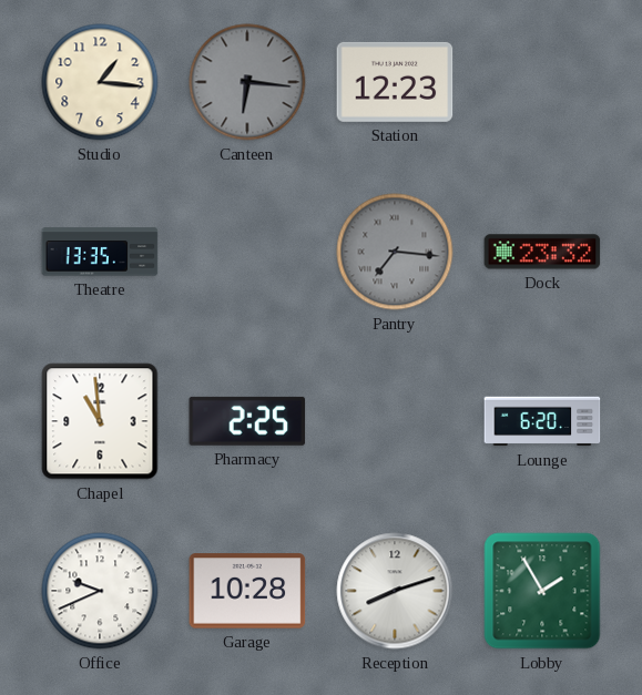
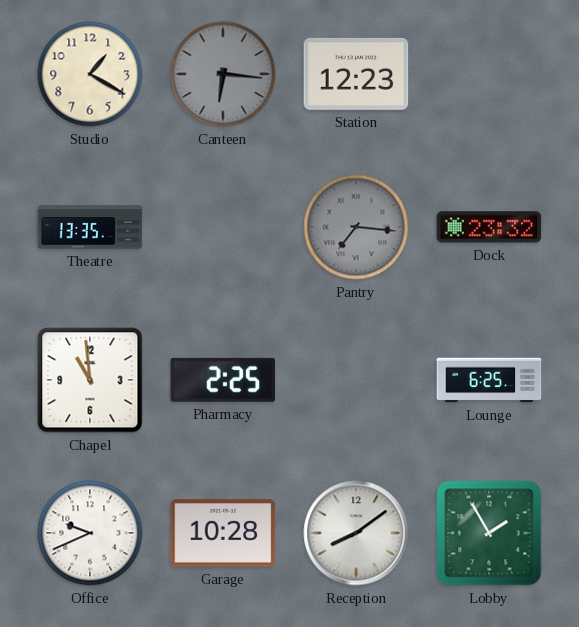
Studio: 1:16 -> 1:20 (90, 74)
Lounge: 6:20 -> 6:25 (489, 380)
Reception: 8:12 -> 8:09 (356, 533)
